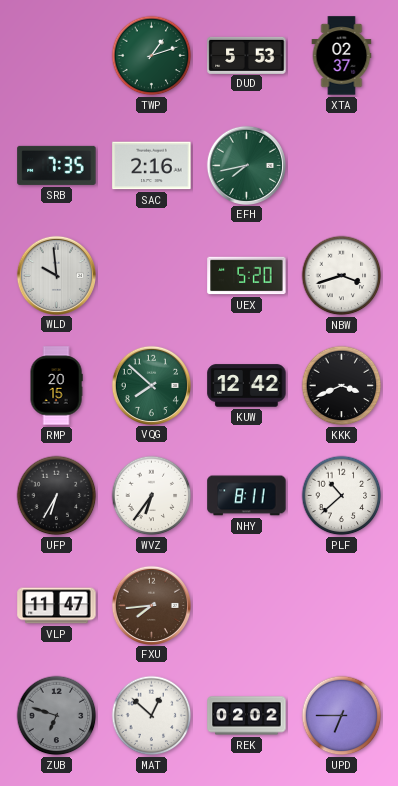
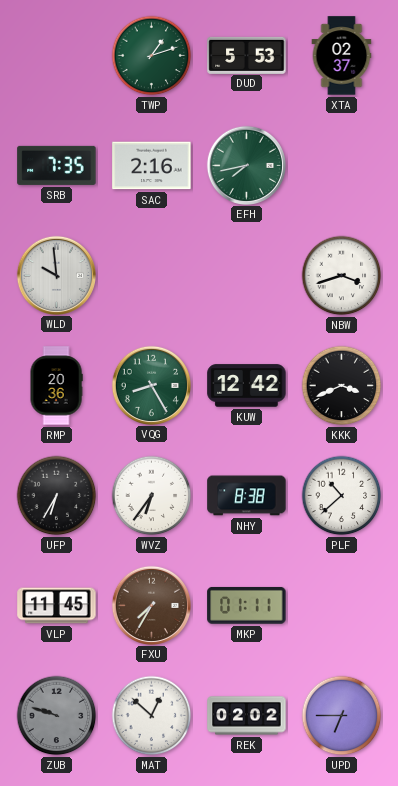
UEX: 5:20 -> none (247, 276)
RMP: 20:15 -> 20:36 (56, 386)
VQG: 7:52 -> 8:25 (151, 385)
NHY: 8:11 -> 8:38 (247, 496)
VLP: 11:47 -> 11:45 (57, 606)
FXU: 7:44 -> 7:35 (151, 605)
MKP: none -> 01:11 (247, 605)
ZUB: 6:48 -> 9:48 (57, 716)
